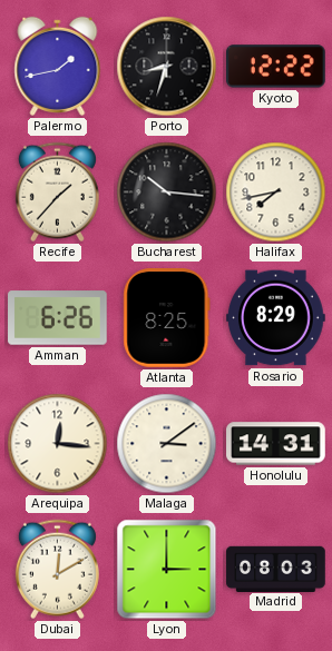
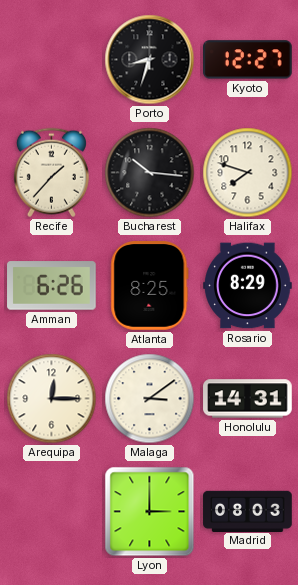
Palermo: 1:43 -> none (58, 66)
Kyoto: 12:22 -> 12:27 (248, 60)
Halifax: 7:43 -> 7:48 (248, 173)
Arequipa: 12:16 -> 12:15 (52, 399)
Dubai: 12:10 -> none (57, 570)
